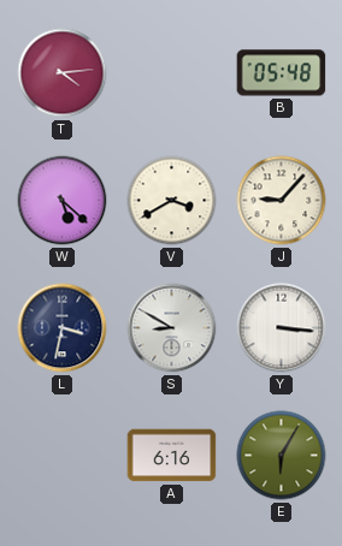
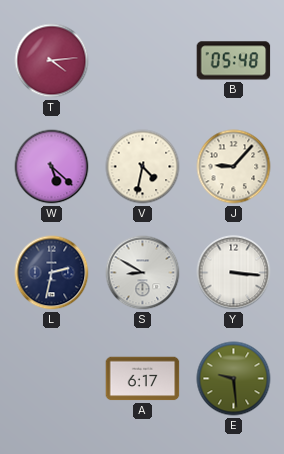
V: 3:40 -> 4:32 (143, 167)
L: 3:32 -> 2:32 (52, 273)
A: 6:16 -> 6:17 (143, 379)
E: 6:05 -> 9:29 (234, 379)
